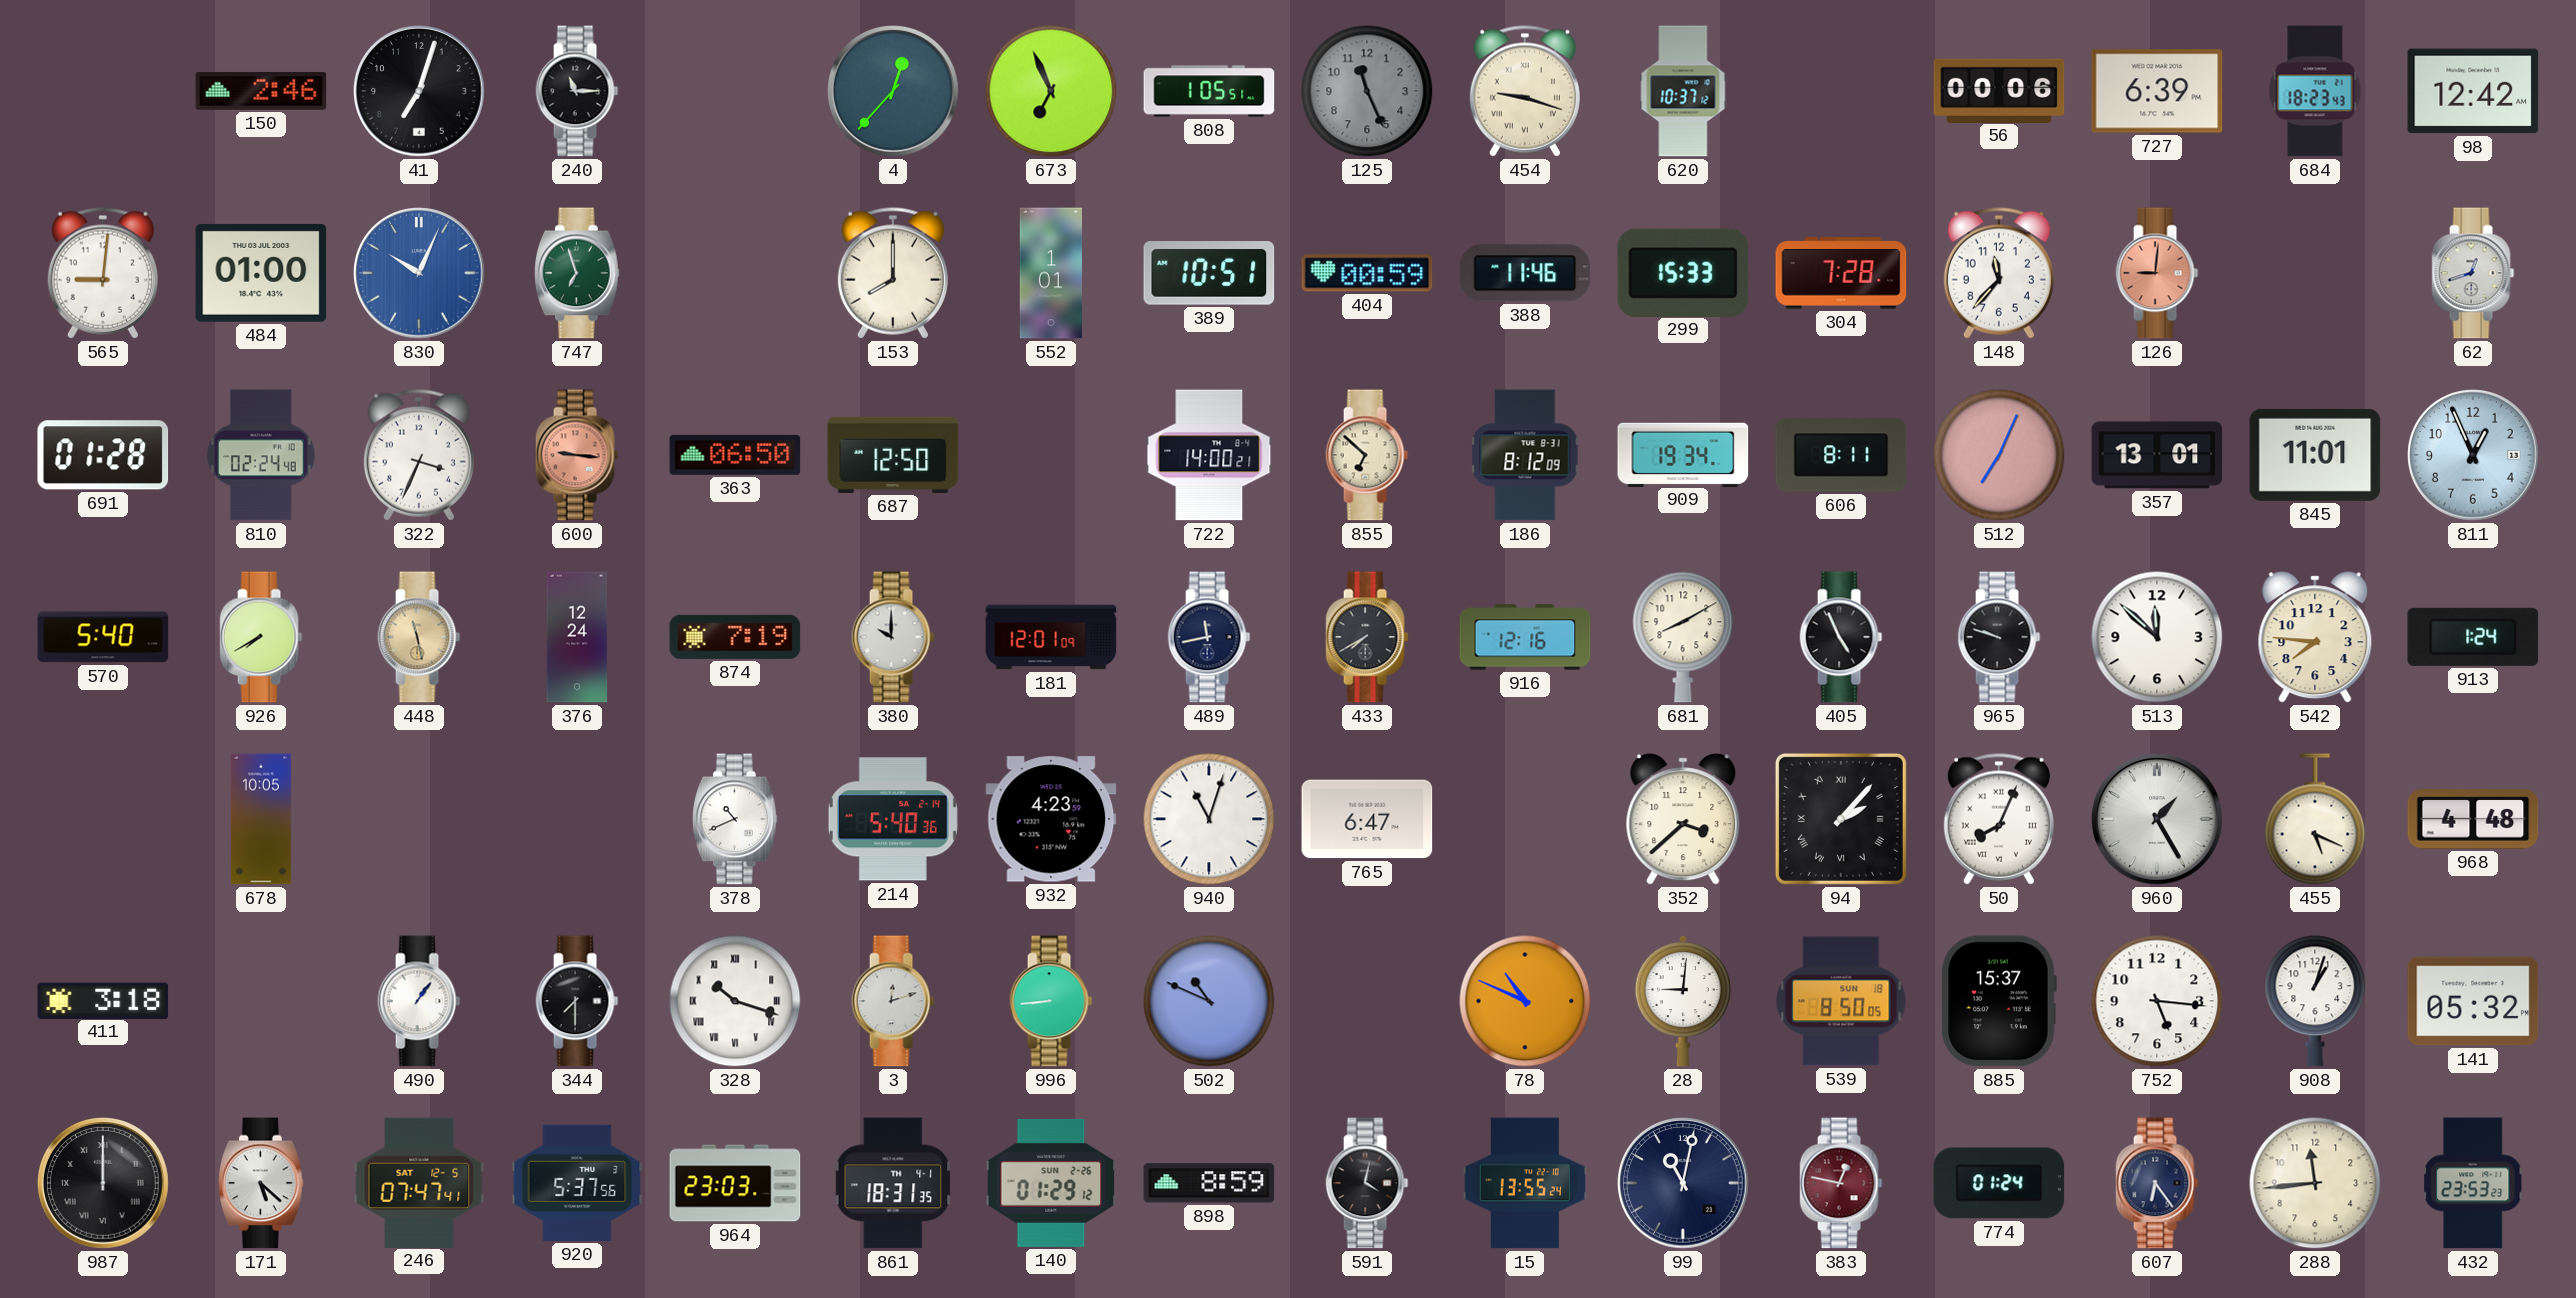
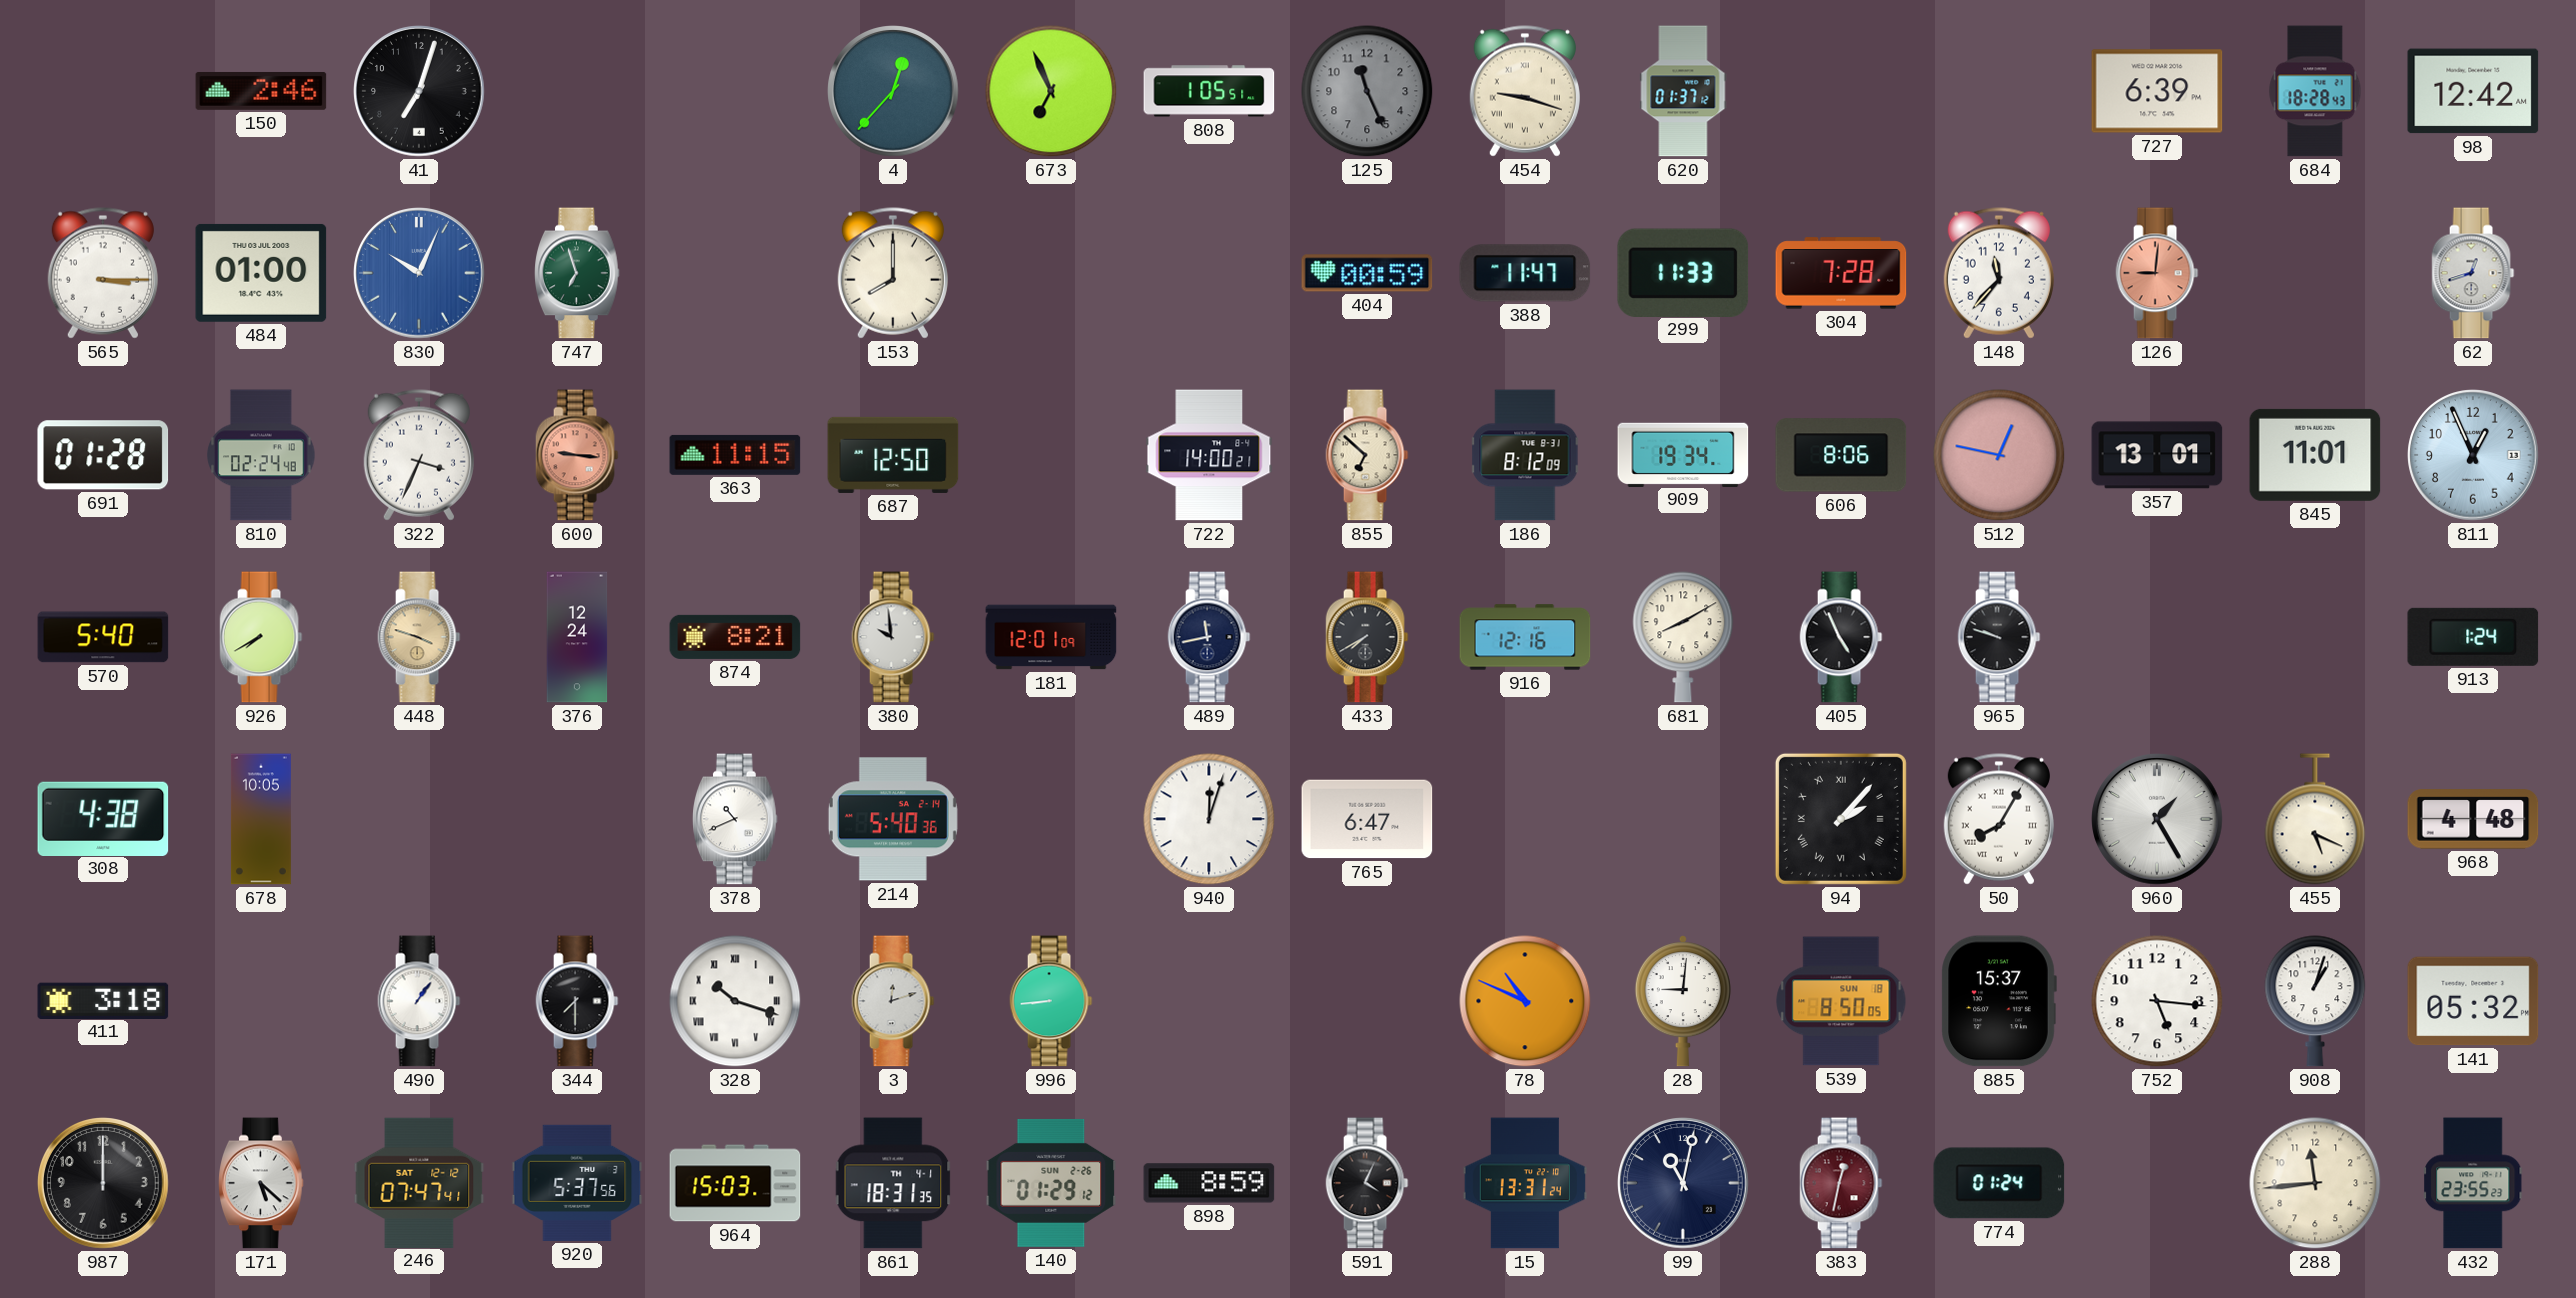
240: 11:15 -> none (577, 91)
620: 10:37 -> 01:37 (1683, 91)
56: 00:06 -> none (1999, 90)
684: 18:23 -> 18:28 (2315, 91)
565: 9:01 -> 3:15 (103, 273)
552: 1:01 -> none (1050, 273)
389: 10:51 -> none (1209, 273)
388: 11:46 -> 11:47 (1525, 273)
299: 15:33 -> 11:33 (1683, 272)
363: 06:50 -> 11:15 (735, 455)
606: 8:11 -> 8:06 (1841, 455)
512: 7:04 -> 12:47 (1999, 455)
448: 11:28 -> 3:48 (419, 637)
874: 7:19 -> 8:21 (735, 637)
380: 10:00 -> 9:59 (893, 637)
513: 11:52 -> none (2157, 637)
542: 7:46 -> none (2315, 637)
308: none -> 4:38 (103, 818)
932: 4:23 -> none (1051, 819)
940: 11:03 -> 12:03 (1209, 819)
352: 3:38 -> none (1683, 819)
50: 8:04 -> 8:05 (1999, 819)
502: 10:49 -> none (1209, 1001)
987 numerals: Roman -> Arabic (103, 1183)
246 date: SAT 12-5 -> SAT 12-12 (419, 1182)
964: 23:03 -> 15:03 (735, 1183)
591: 4:02 -> 4:04 (1367, 1183)
15: 13:55 -> 13:31 (1524, 1183)
383: 12:47 -> 12:32 (1841, 1183)
607: 6:24 -> none (2157, 1183)
432: 23:53 -> 23:55 (2474, 1183)
